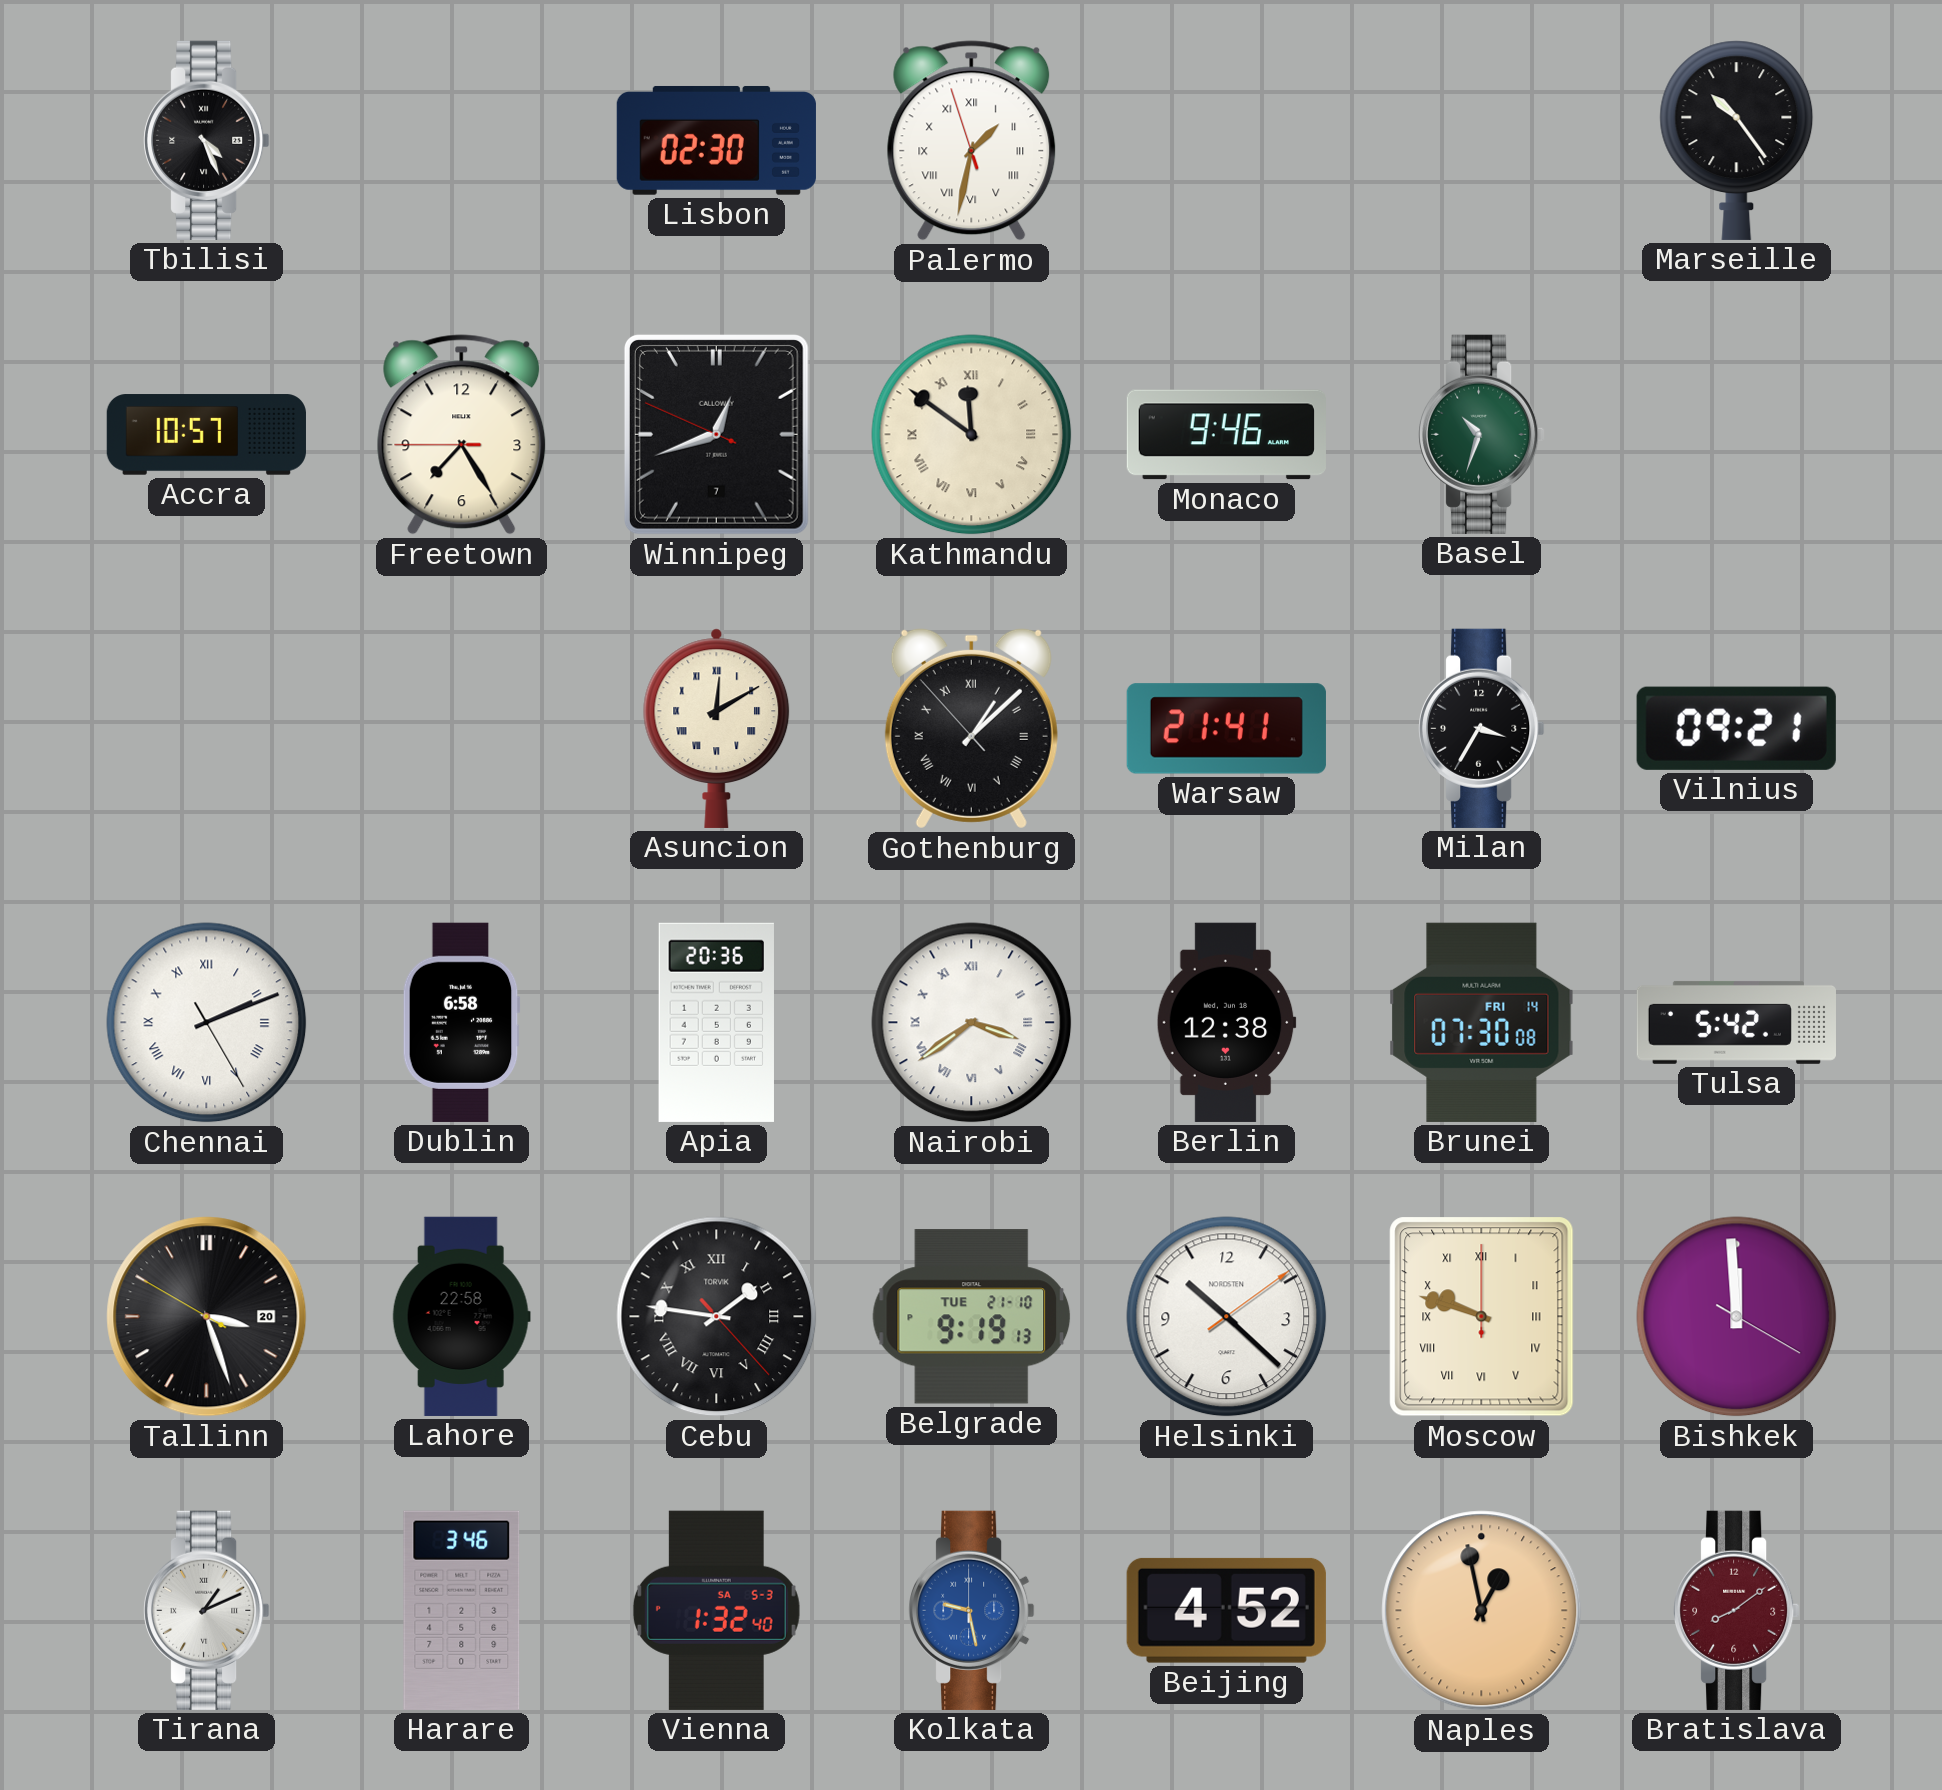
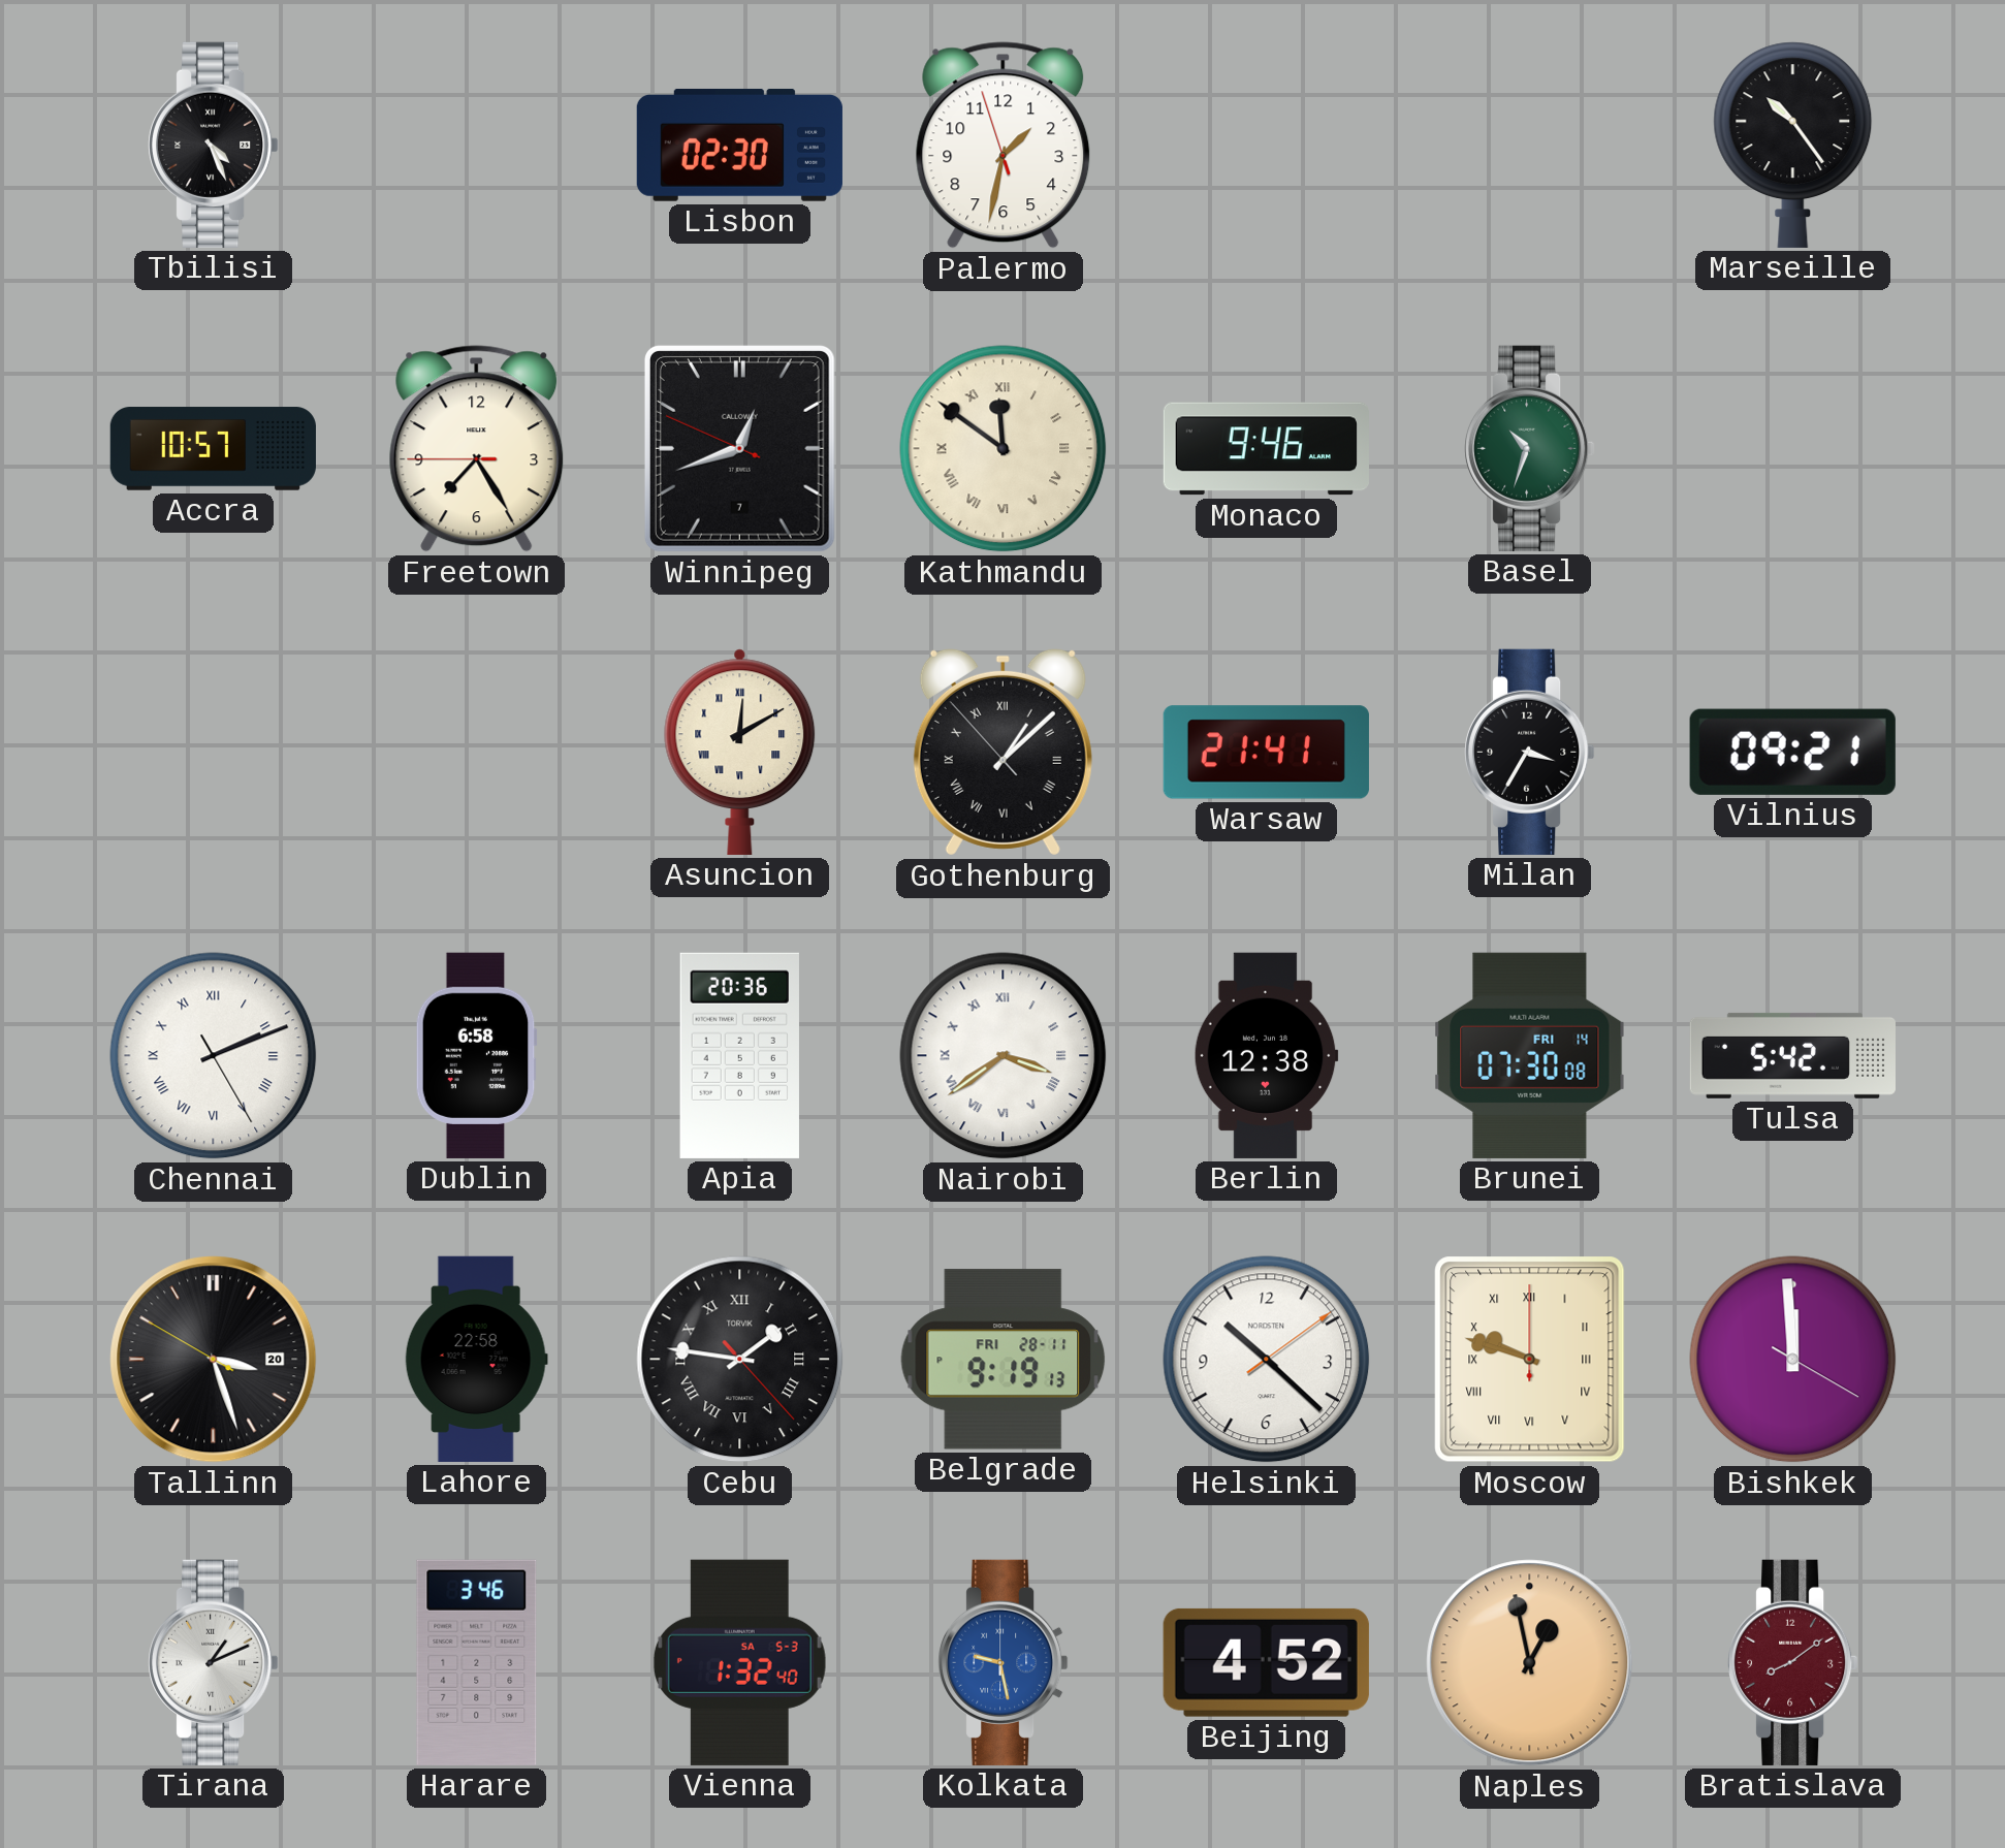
Palermo numerals: Roman -> Arabic (1004, 146)
Belgrade date: TUE 21-10 -> FRI 28-11 (1004, 1360)
